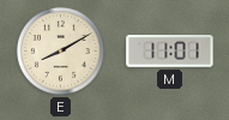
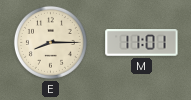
E: 8:10 -> 8:15 (50, 42)
